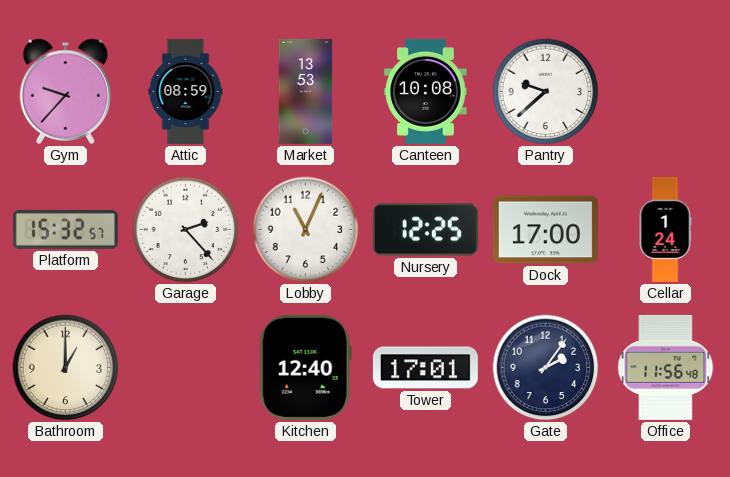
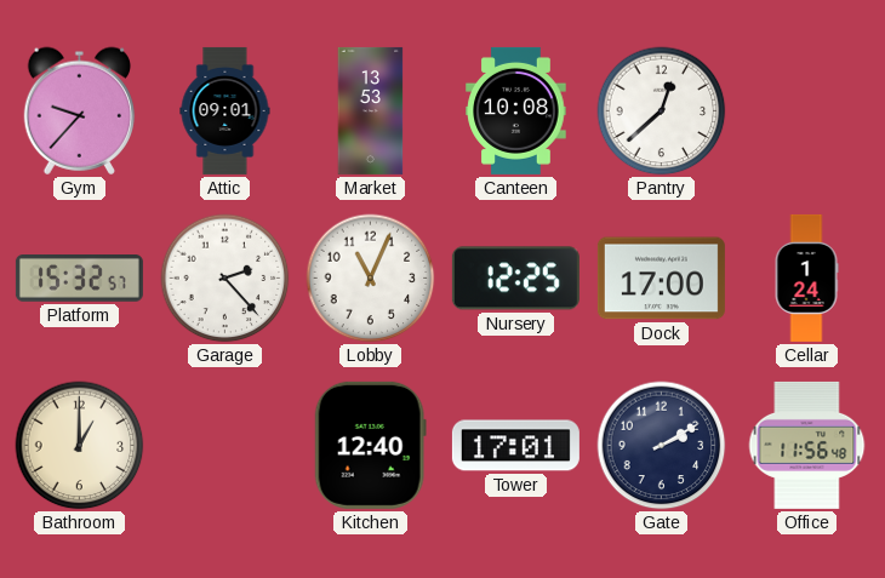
Attic: 08:59 -> 09:01 (225, 110)
Pantry: 9:38 -> 12:38 (662, 111)
Gate: 2:06 -> 2:10 (662, 446)
